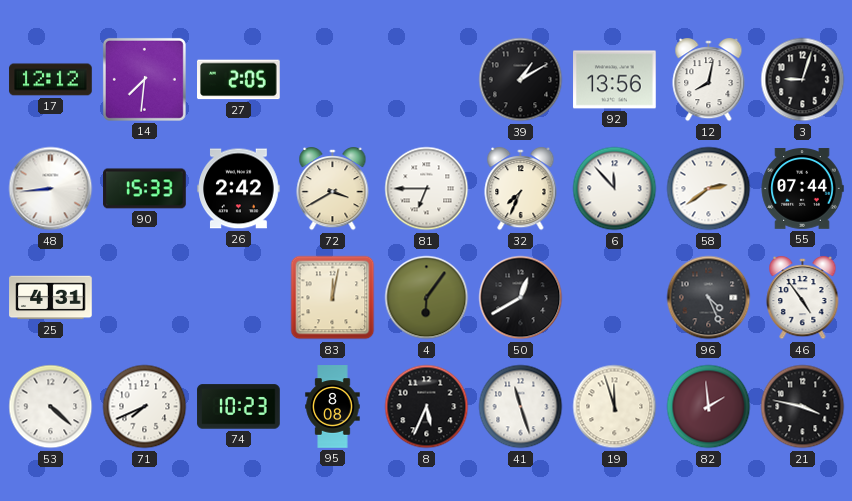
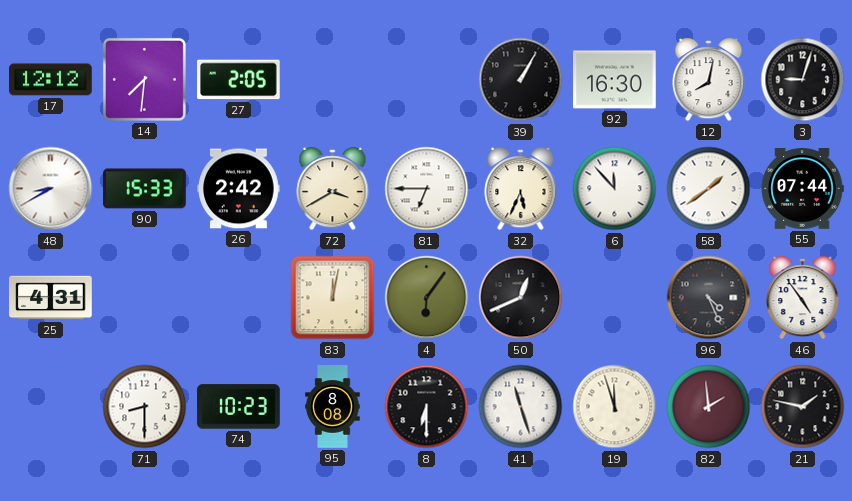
39: 1:10 -> 1:05 (521, 80)
92: 13:56 -> 16:30 (615, 80)
48: 8:44 -> 8:40 (51, 189)
32: 7:34 -> 5:34 (521, 190)
58: 2:39 -> 1:39 (709, 189)
50: 12:40 -> 12:41 (521, 298)
53: 4:22 -> none (51, 407)
71: 7:41 -> 8:30 (145, 407)
8: 5:34 -> 6:30 (427, 407)
21: 3:47 -> 1:47 (803, 407)
